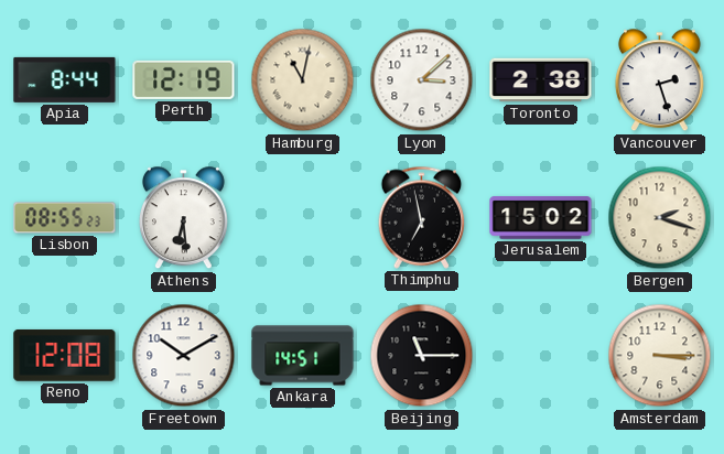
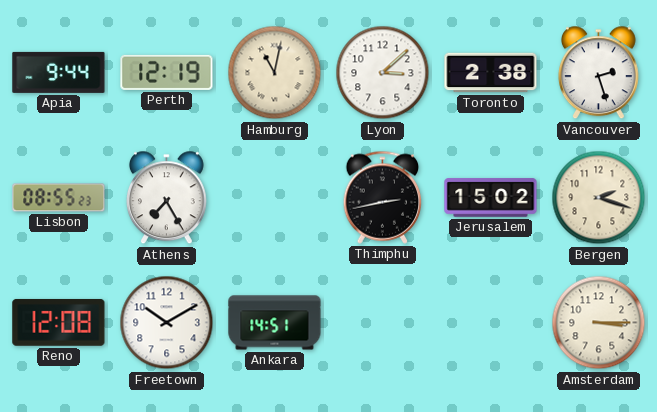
Apia: 8:44 -> 9:44 (59, 72)
Athens: 6:29 -> 7:25 (166, 198)
Thimphu: 6:58 -> 2:43 (383, 197)
Beijing: 11:15 -> none (422, 356)
